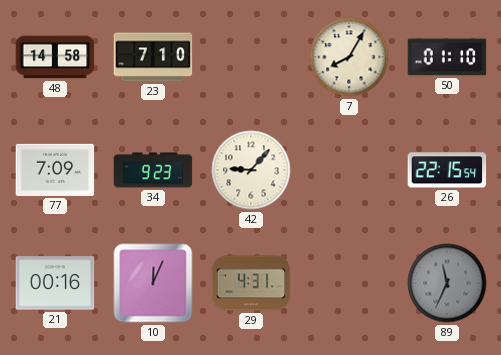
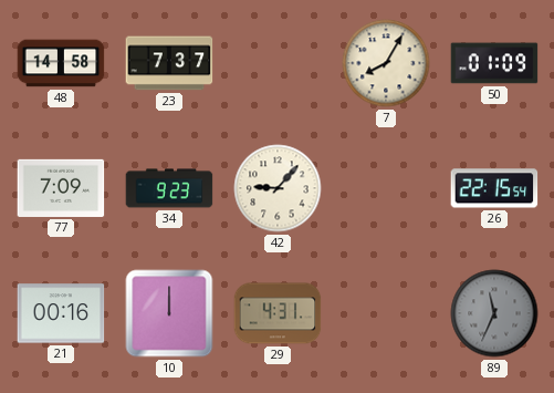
23: 7:10 -> 7:37 (169, 63)
50: 01:10 -> 01:09 (494, 63)
10: 12:04 -> 12:00 (169, 313)
